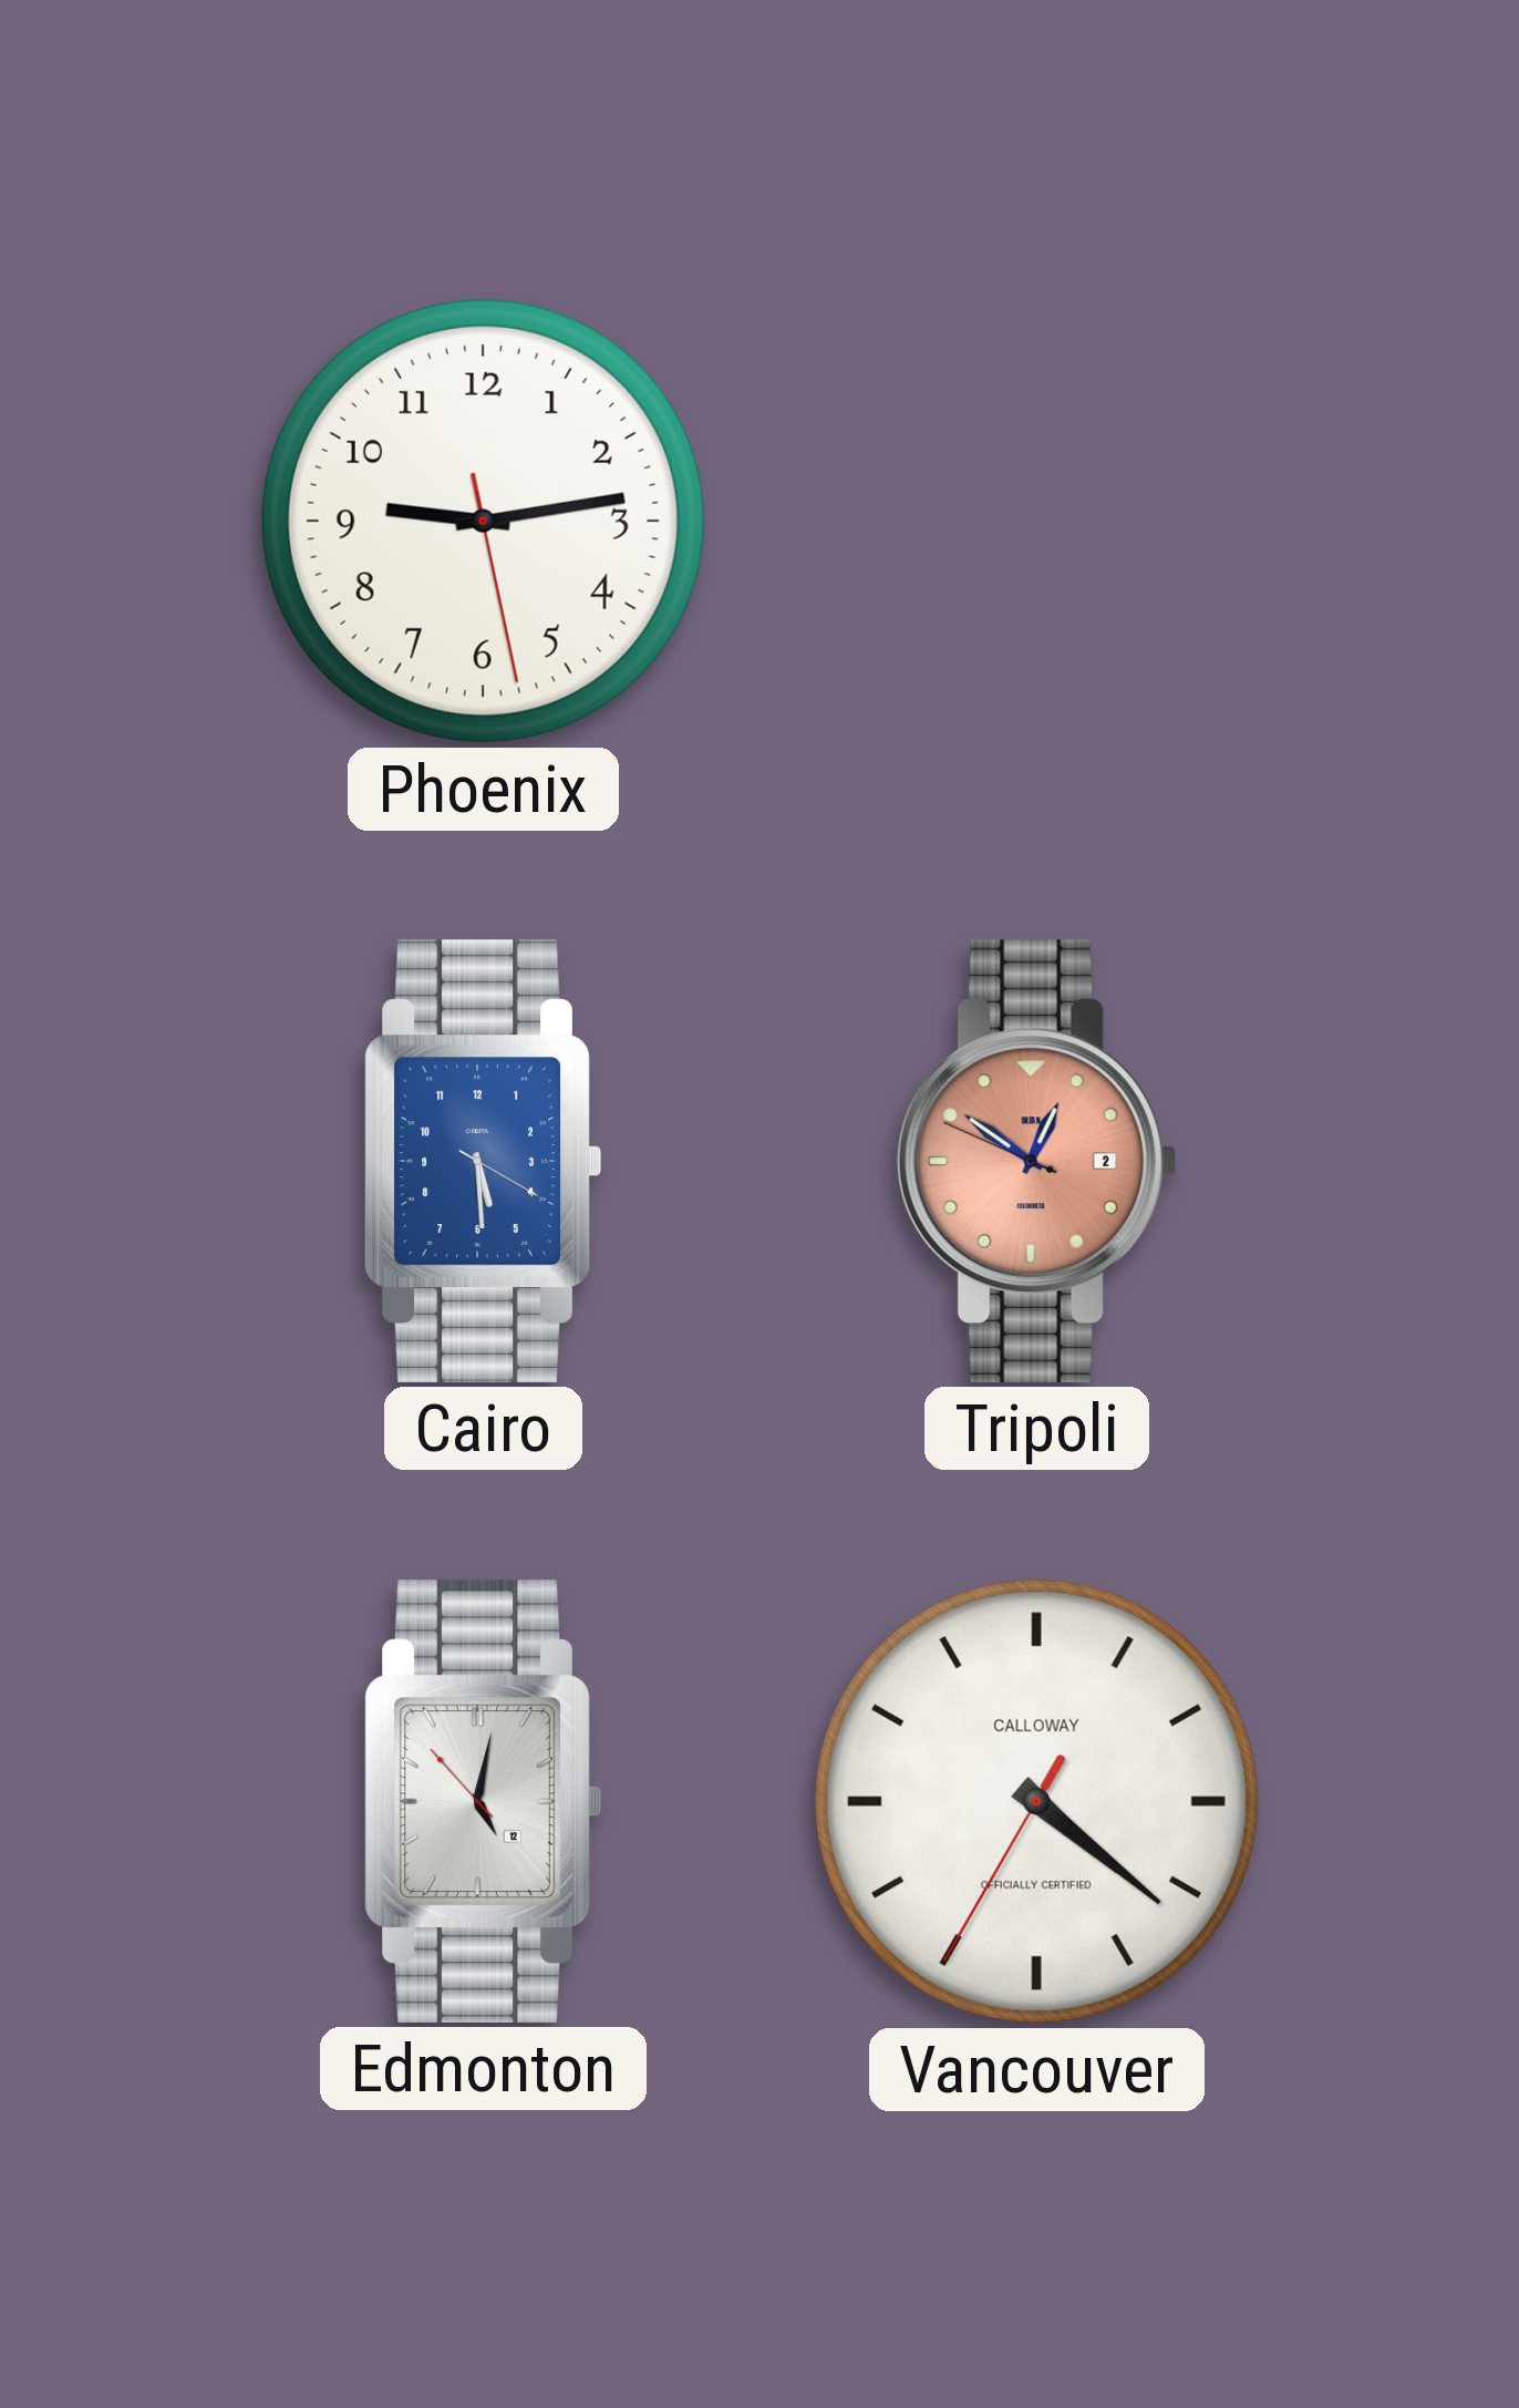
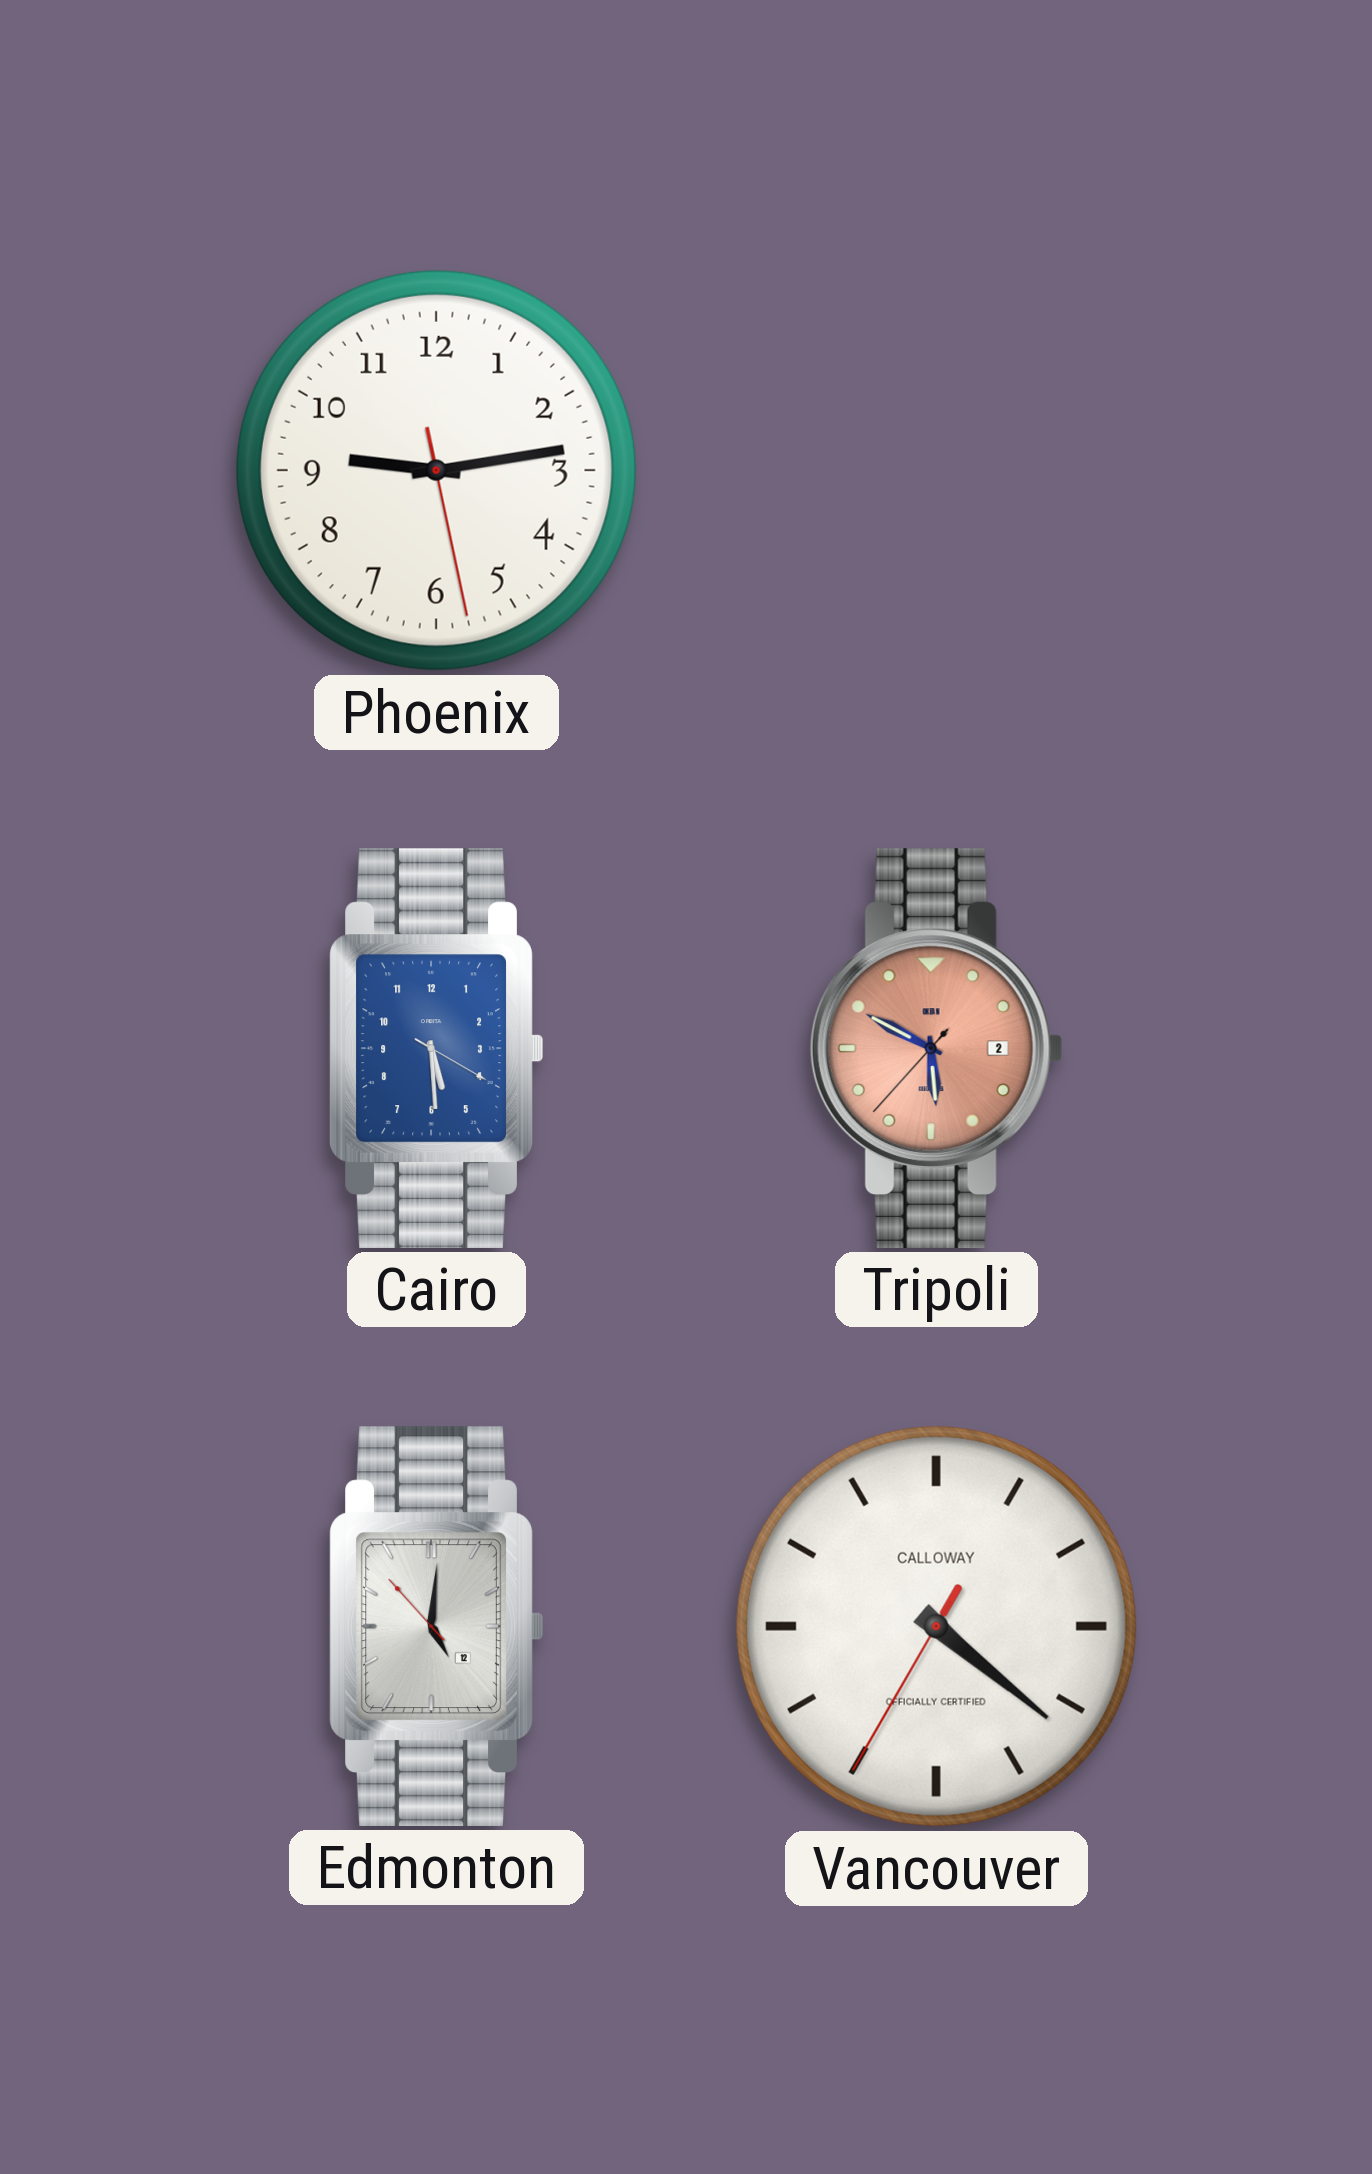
Tripoli: 12:50 -> 5:49 (936, 1048)
Edmonton: 5:01 -> 5:00 (436, 1626)
